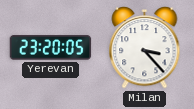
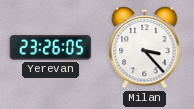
Yerevan: 23:20 -> 23:26 (51, 48)
